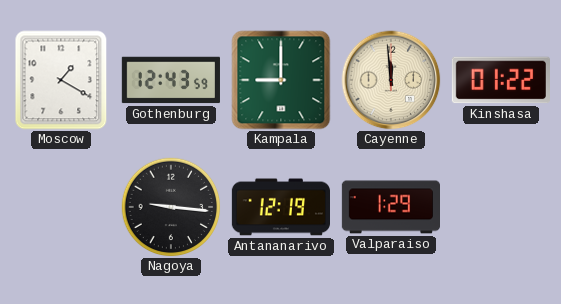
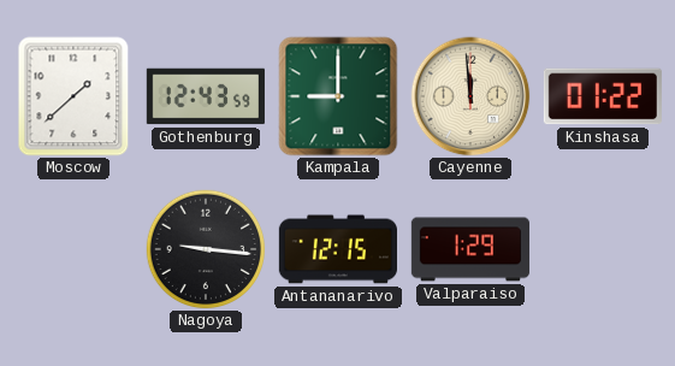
Moscow: 1:20 -> 1:38 (73, 96)
Antananarivo: 12:19 -> 12:15 (337, 249)
